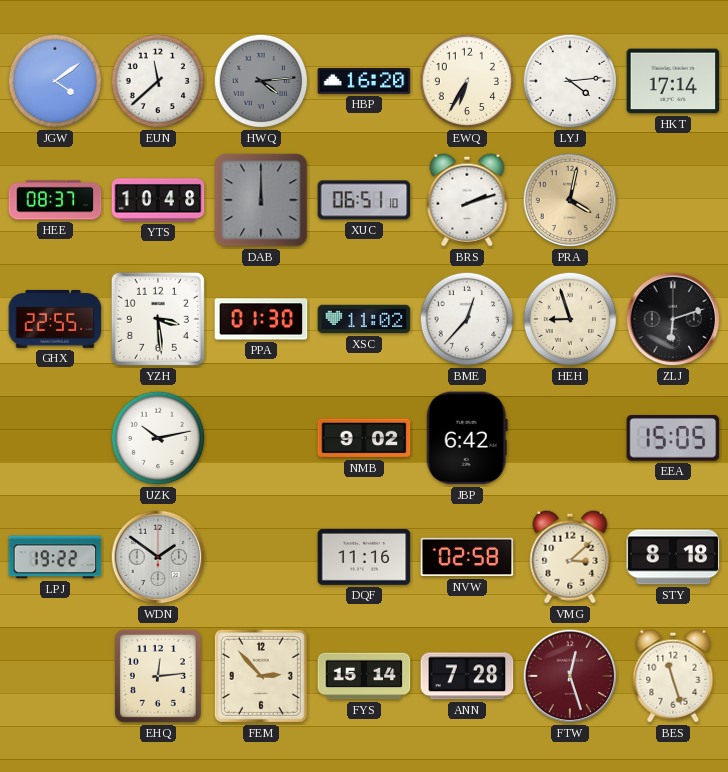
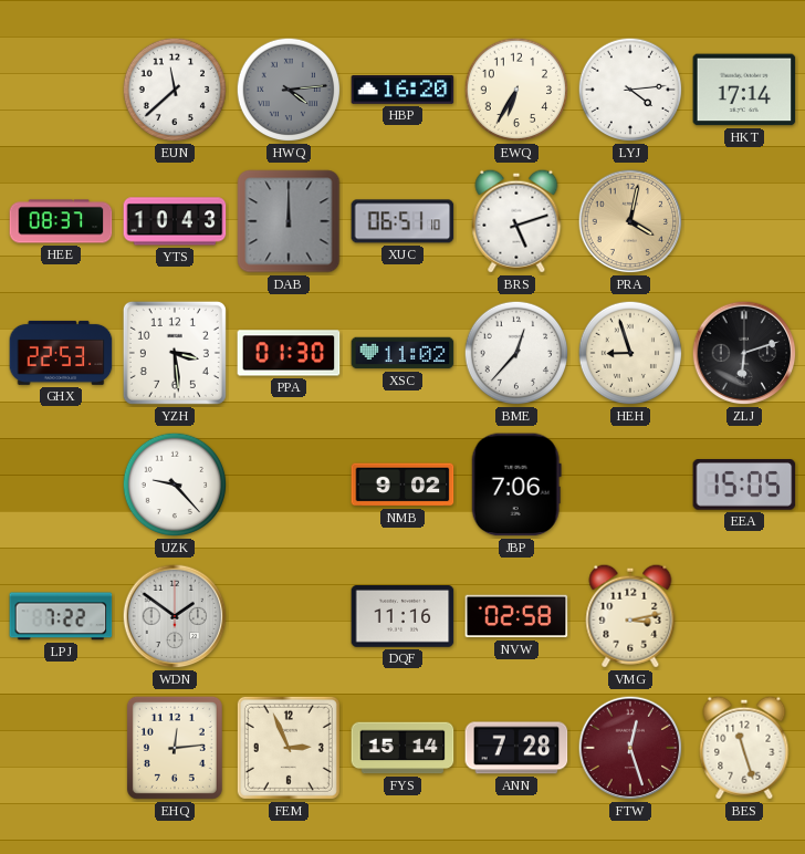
JGW: 4:09 -> none (55, 81)
YTS: 10:48 -> 10:43 (175, 221)
BRS: 2:12 -> 5:12 (516, 221)
GHX: 22:55 -> 22:53 (61, 353)
UZK: 10:13 -> 9:23 (175, 485)
JBP: 6:42 -> 7:06 (516, 485)
LPJ: 19:22 -> 7:22 (61, 616)
VMG: 3:08 -> 3:13 (630, 616)
STY: 8:18 -> none (673, 557)
FEM: 2:53 -> 2:56 (289, 748)
